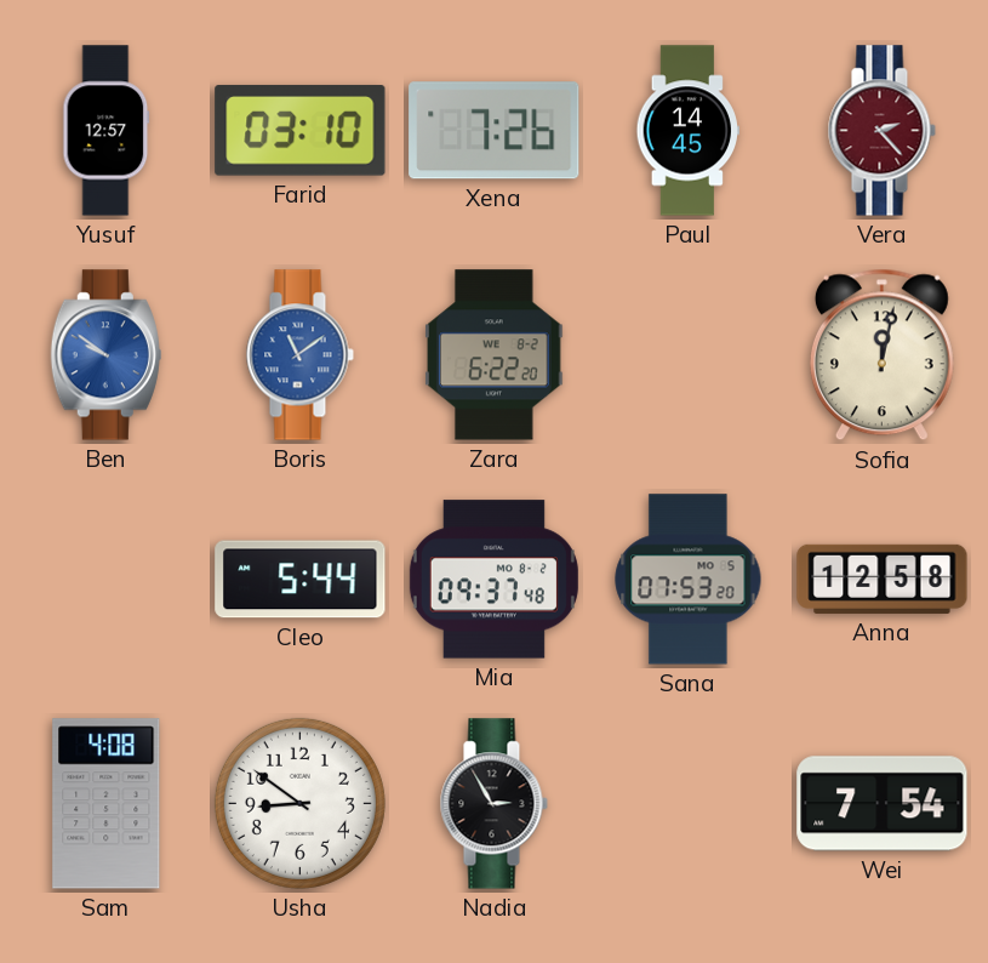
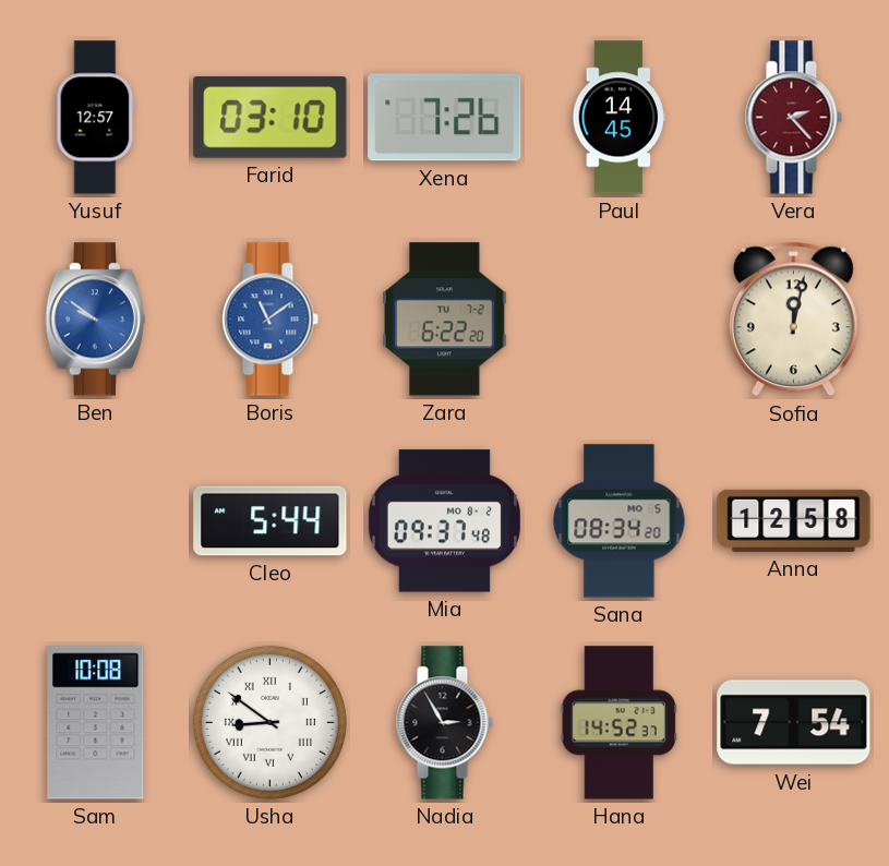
Zara date: WE 8-2 -> TU 7-2 (445, 320)
Sana: 07:53 -> 08:34 (620, 521)
Sam: 4:08 -> 10:08 (96, 723)
Usha numerals: Arabic -> Roman (269, 722)
Hana: none -> 14:52 (618, 723)
